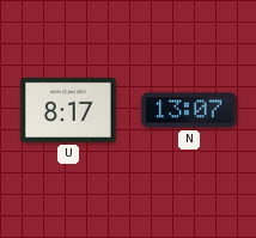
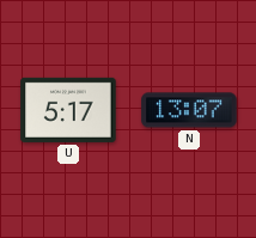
U: 8:17 -> 5:17 (68, 110)
